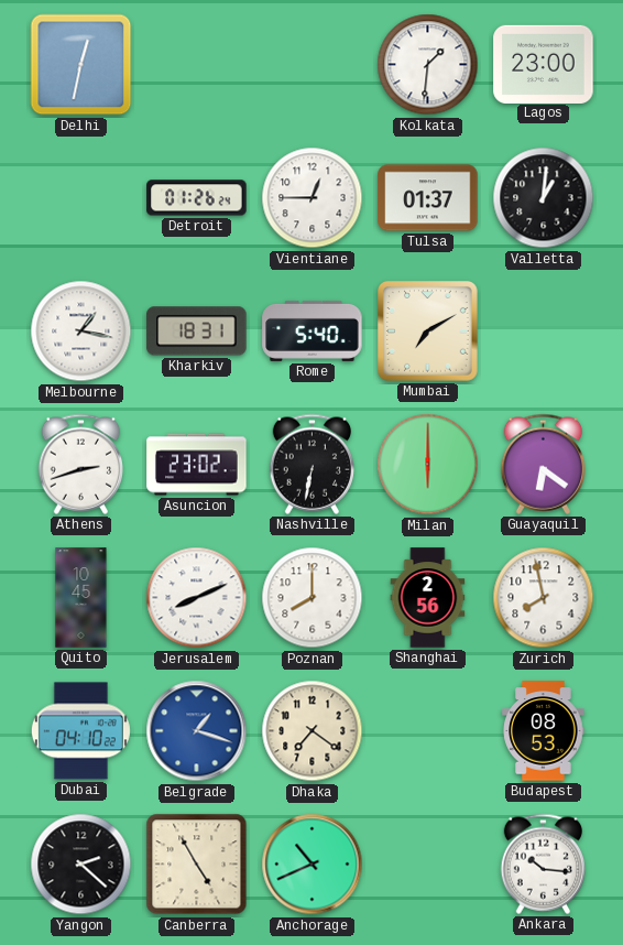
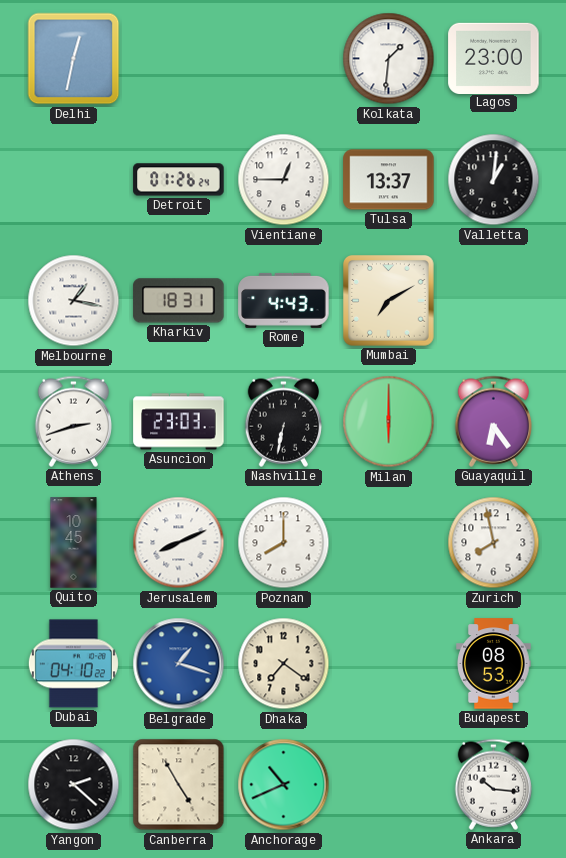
Tulsa: 01:37 -> 13:37 (389, 180)
Rome: 5:40 -> 4:43 (284, 300)
Asuncion: 23:02 -> 23:03 (179, 422)
Guayaquil: 6:21 -> 6:24 (494, 421)
Shanghai: 2:56 -> none (428, 598)
